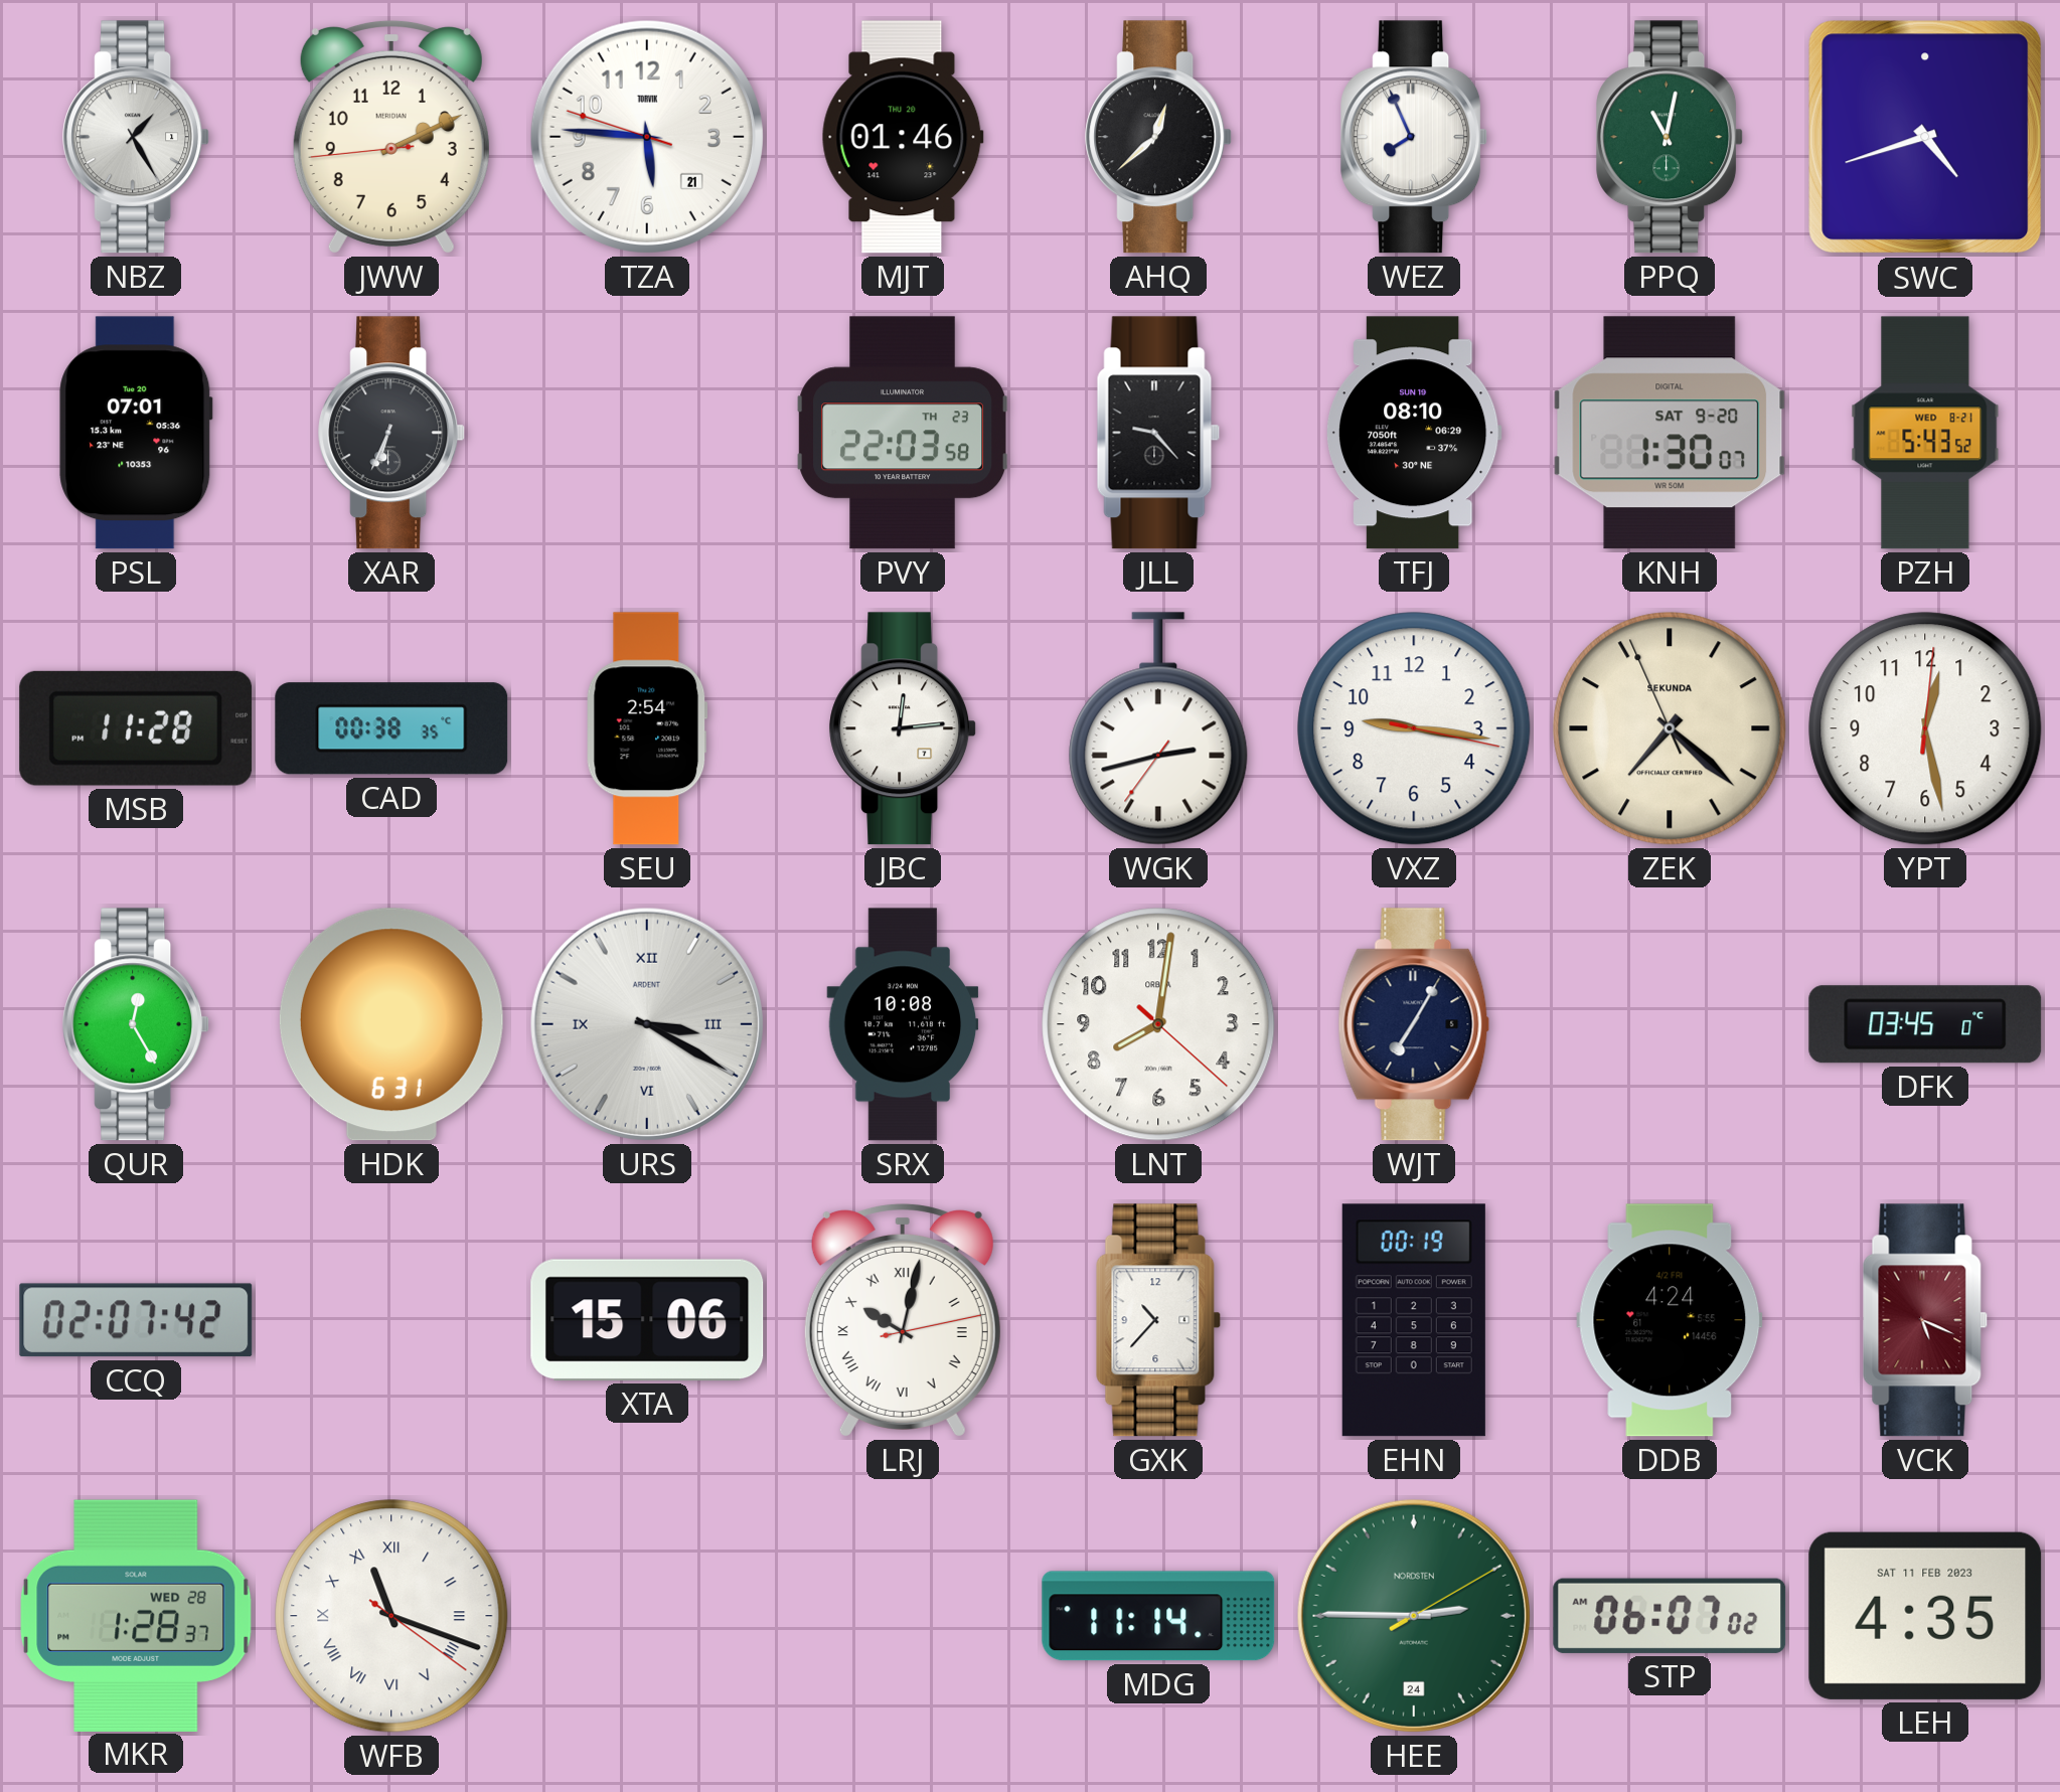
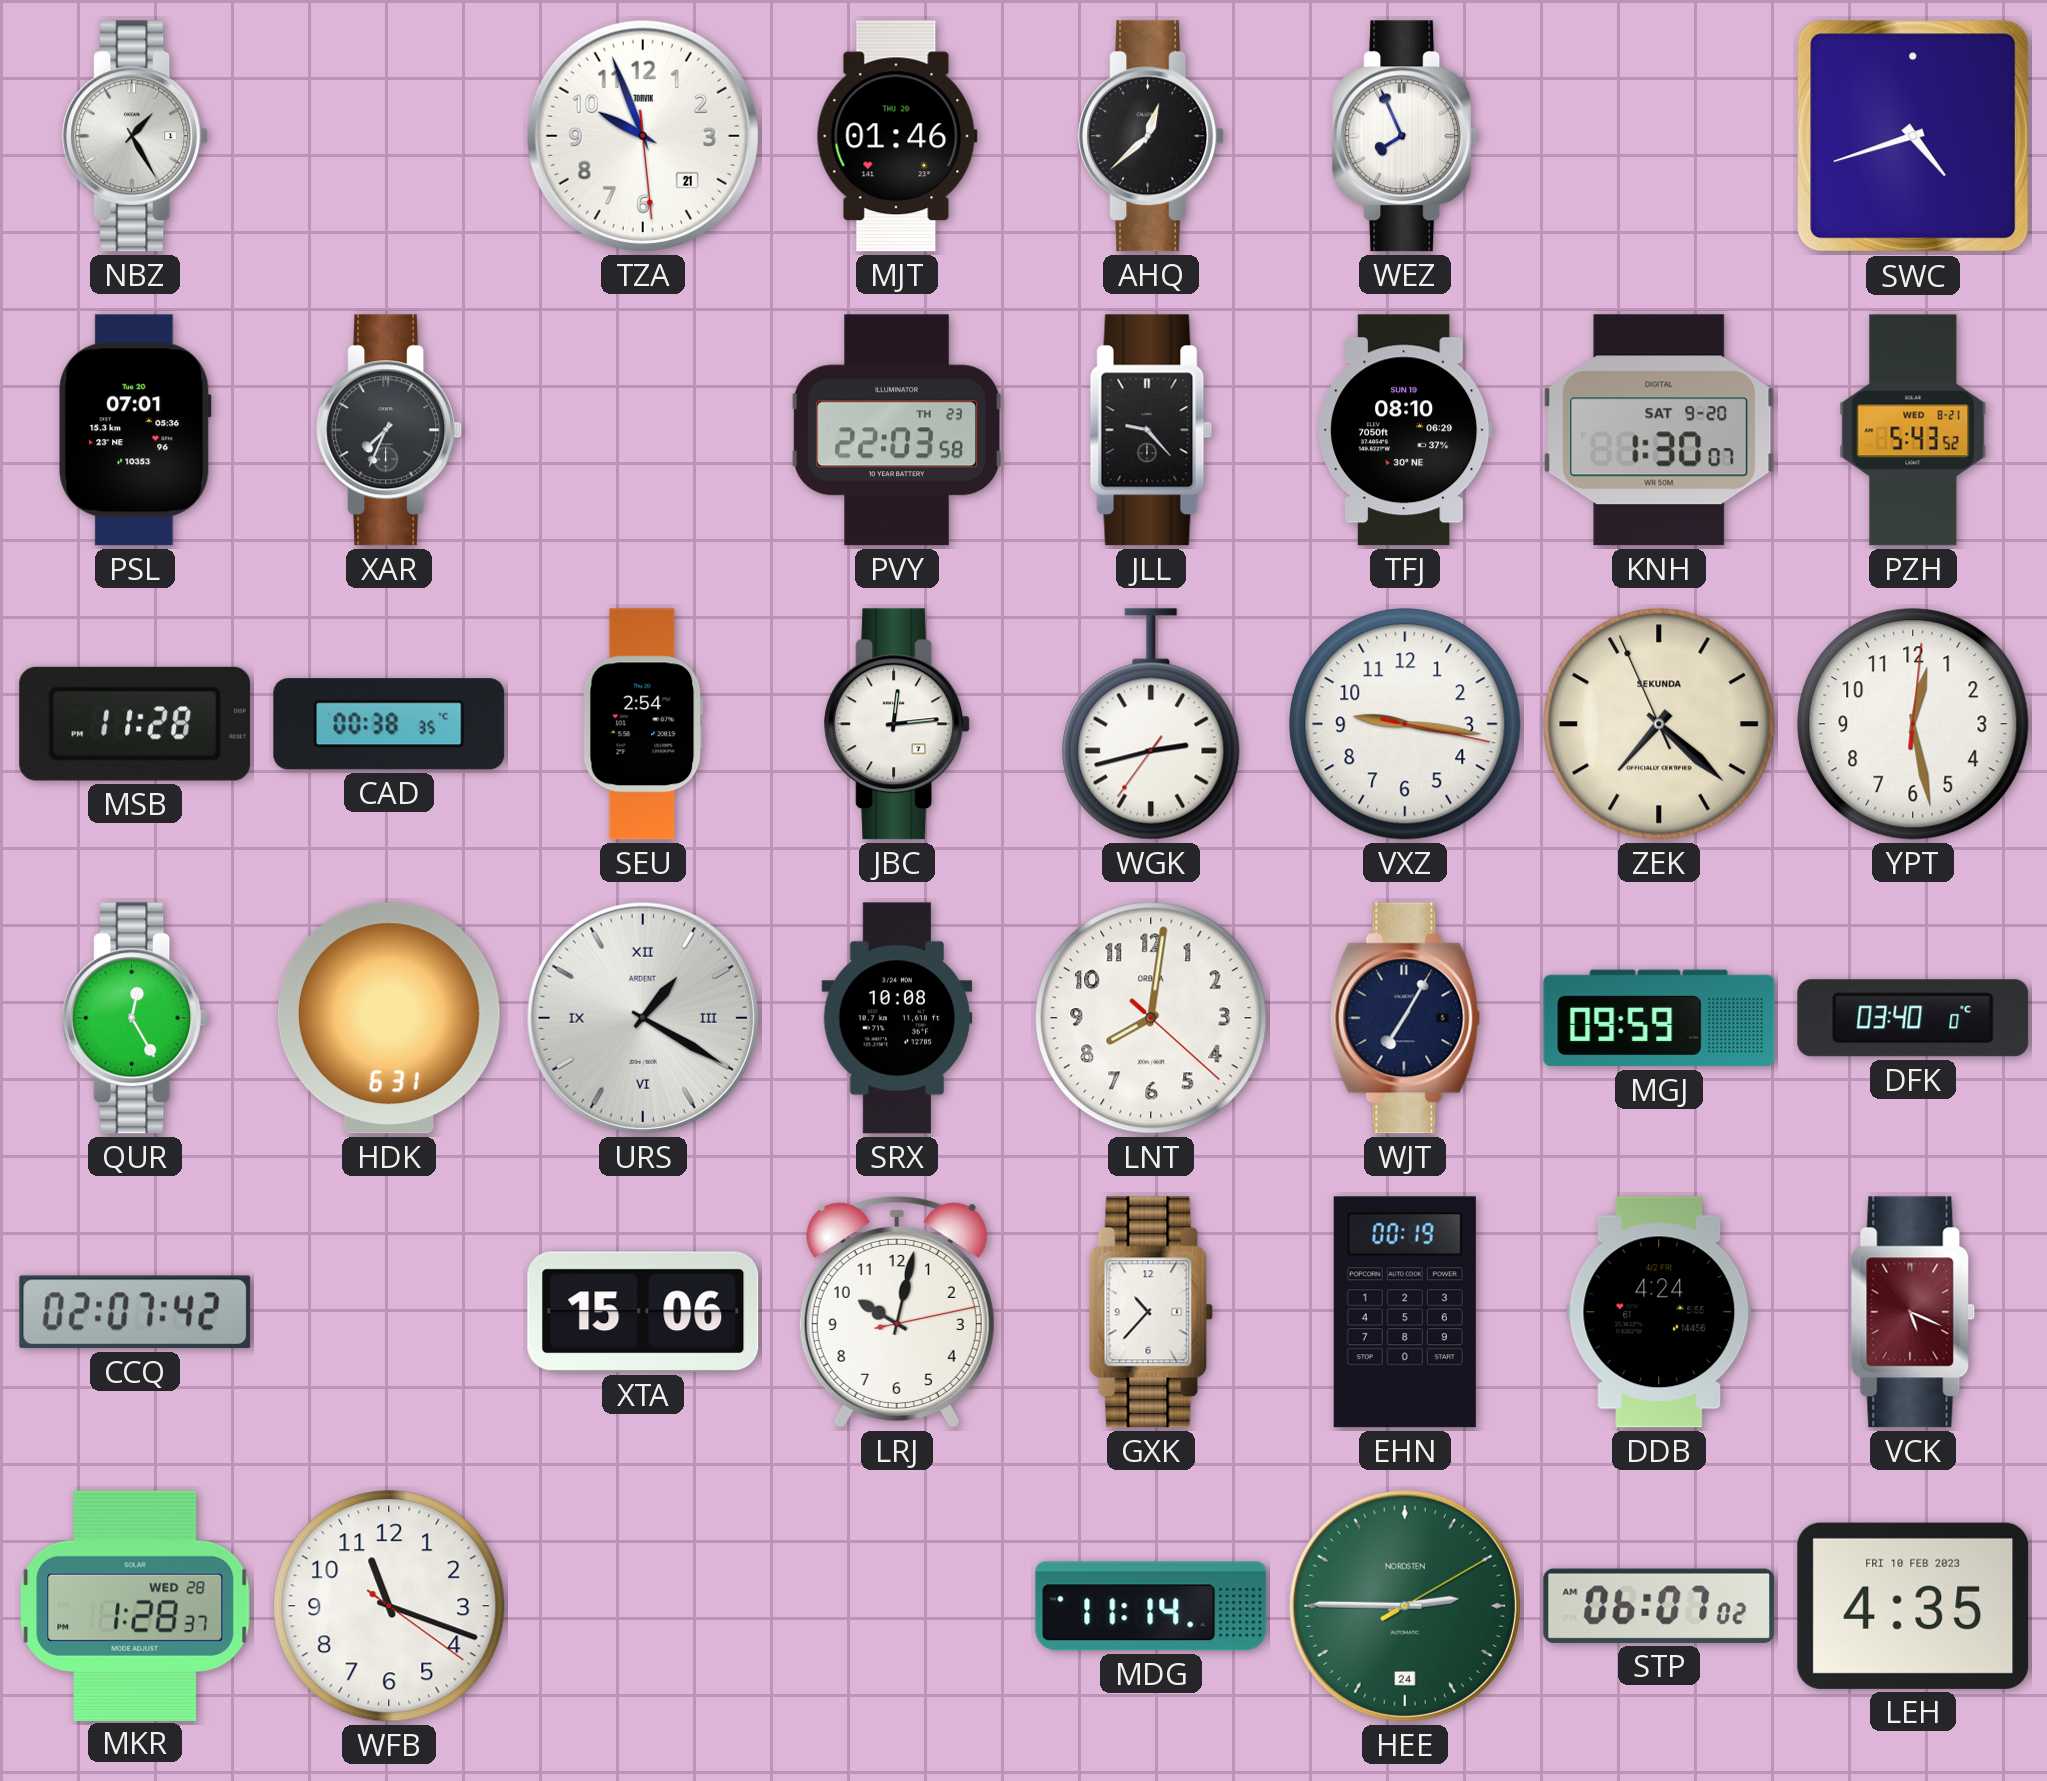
JWW: 2:10 -> none (391, 137)
TZA: 5:45 -> 9:56 (643, 136)
PPQ: 11:02 -> none (1671, 137)
XAR: 6:34 -> 7:34 (390, 430)
URS: 3:20 -> 1:20 (643, 1018)
MGJ: none -> 09:59 (1659, 1018)
DFK: 03:45 -> 03:40 (1913, 1018)
LRJ numerals: Roman -> Arabic (897, 1312)
WFB numerals: Roman -> Arabic (389, 1606)
LEH date: SAT 11 FEB 2023 -> FRI 10 FEB 2023 (1913, 1606)
